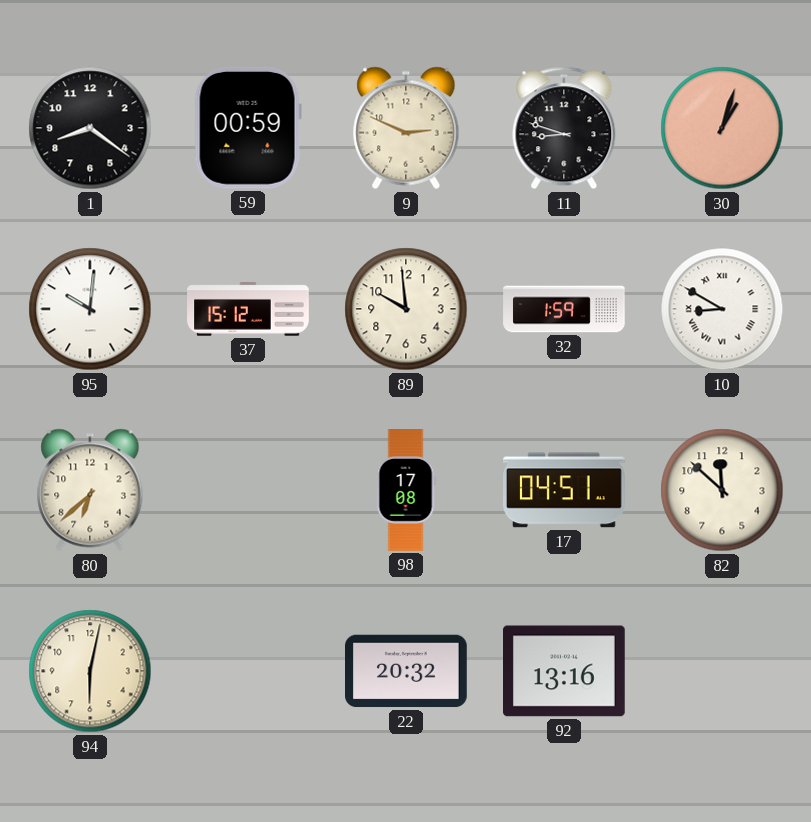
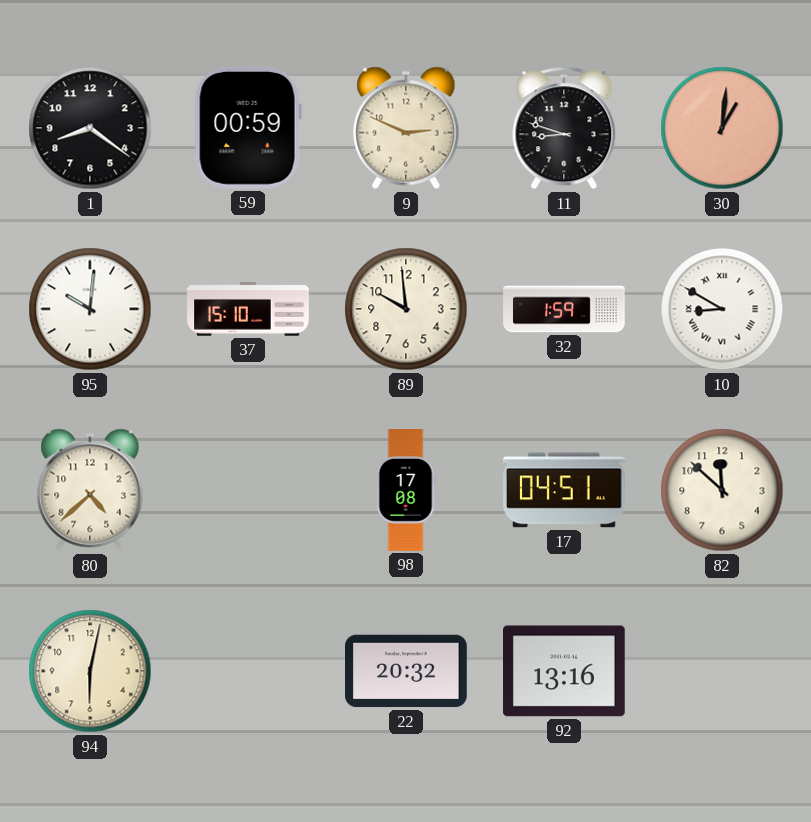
30: 1:03 -> 1:01 (722, 128)
37: 15:12 -> 15:10 (248, 309)
80: 6:38 -> 4:38 (90, 490)
